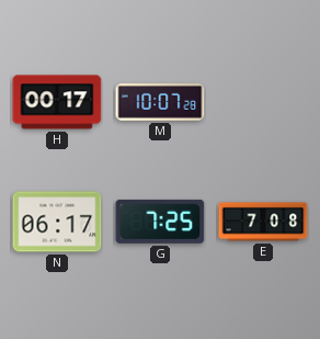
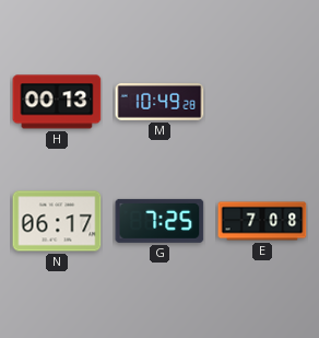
H: 00:17 -> 00:13 (57, 102)
M: 10:07 -> 10:49 (159, 103)
